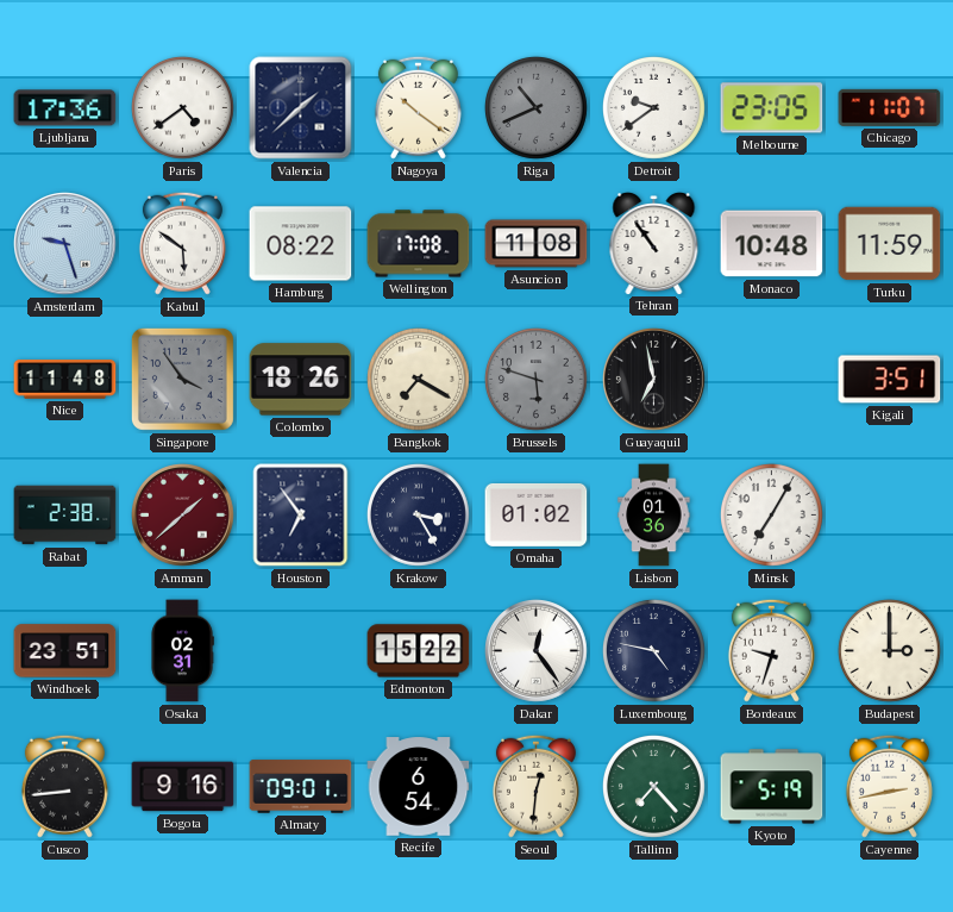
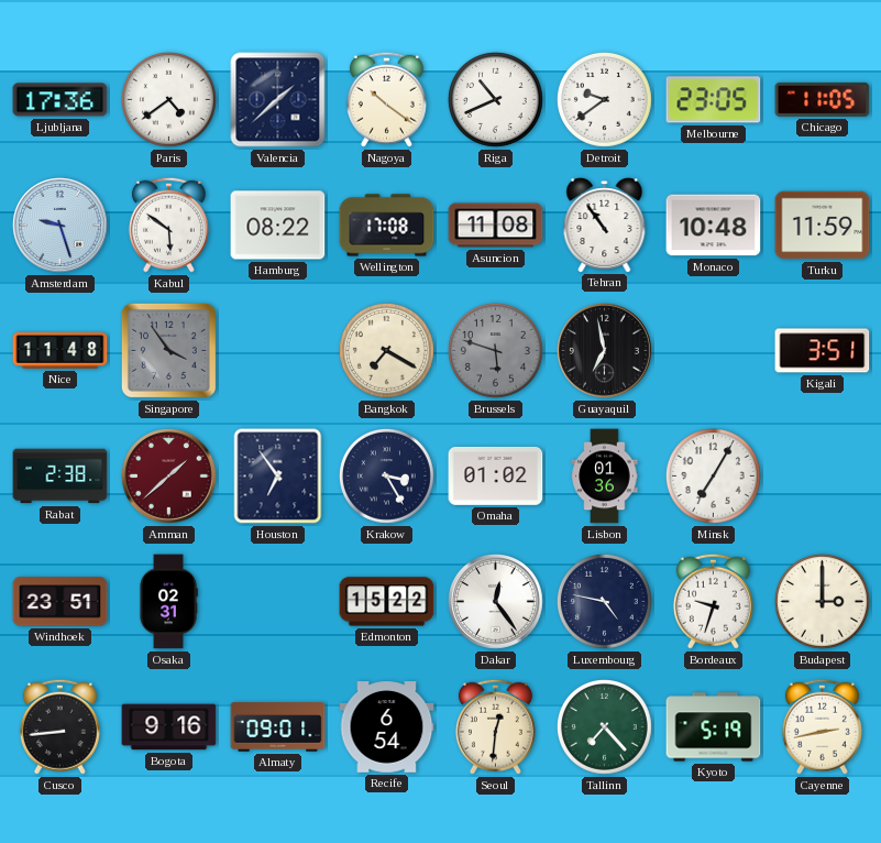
Riga dial: grey -> white (495, 99)
Chicago: 11:07 -> 11:05 (823, 99)
Colombo: 18:26 -> none (301, 380)
